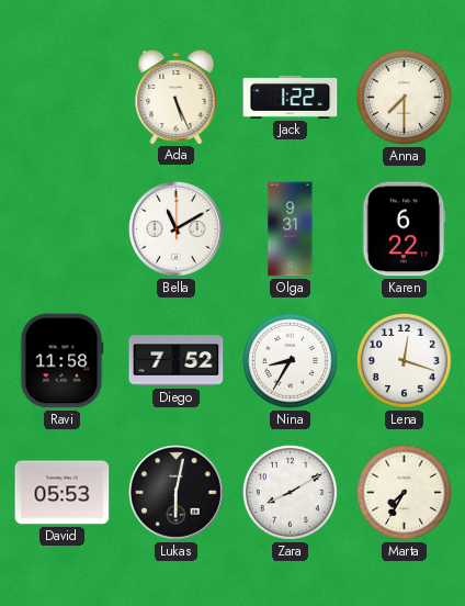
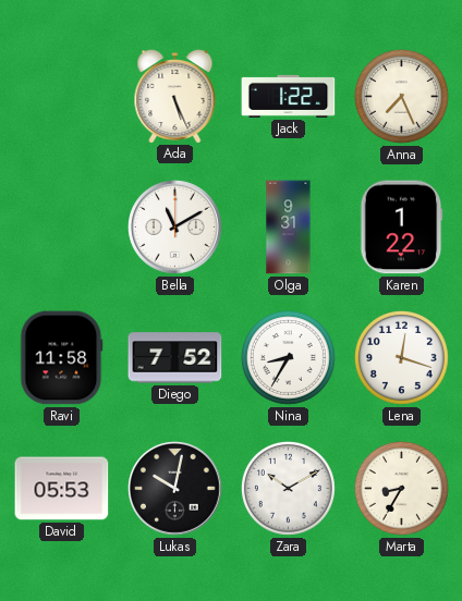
Anna: 7:30 -> 7:26 (401, 96)
Karen: 6:22 -> 1:22 (402, 228)
Lukas: 6:02 -> 10:02 (175, 489)
Zara: 8:10 -> 10:10 (288, 488)
Marta: 7:35 -> 8:35 (401, 488)
